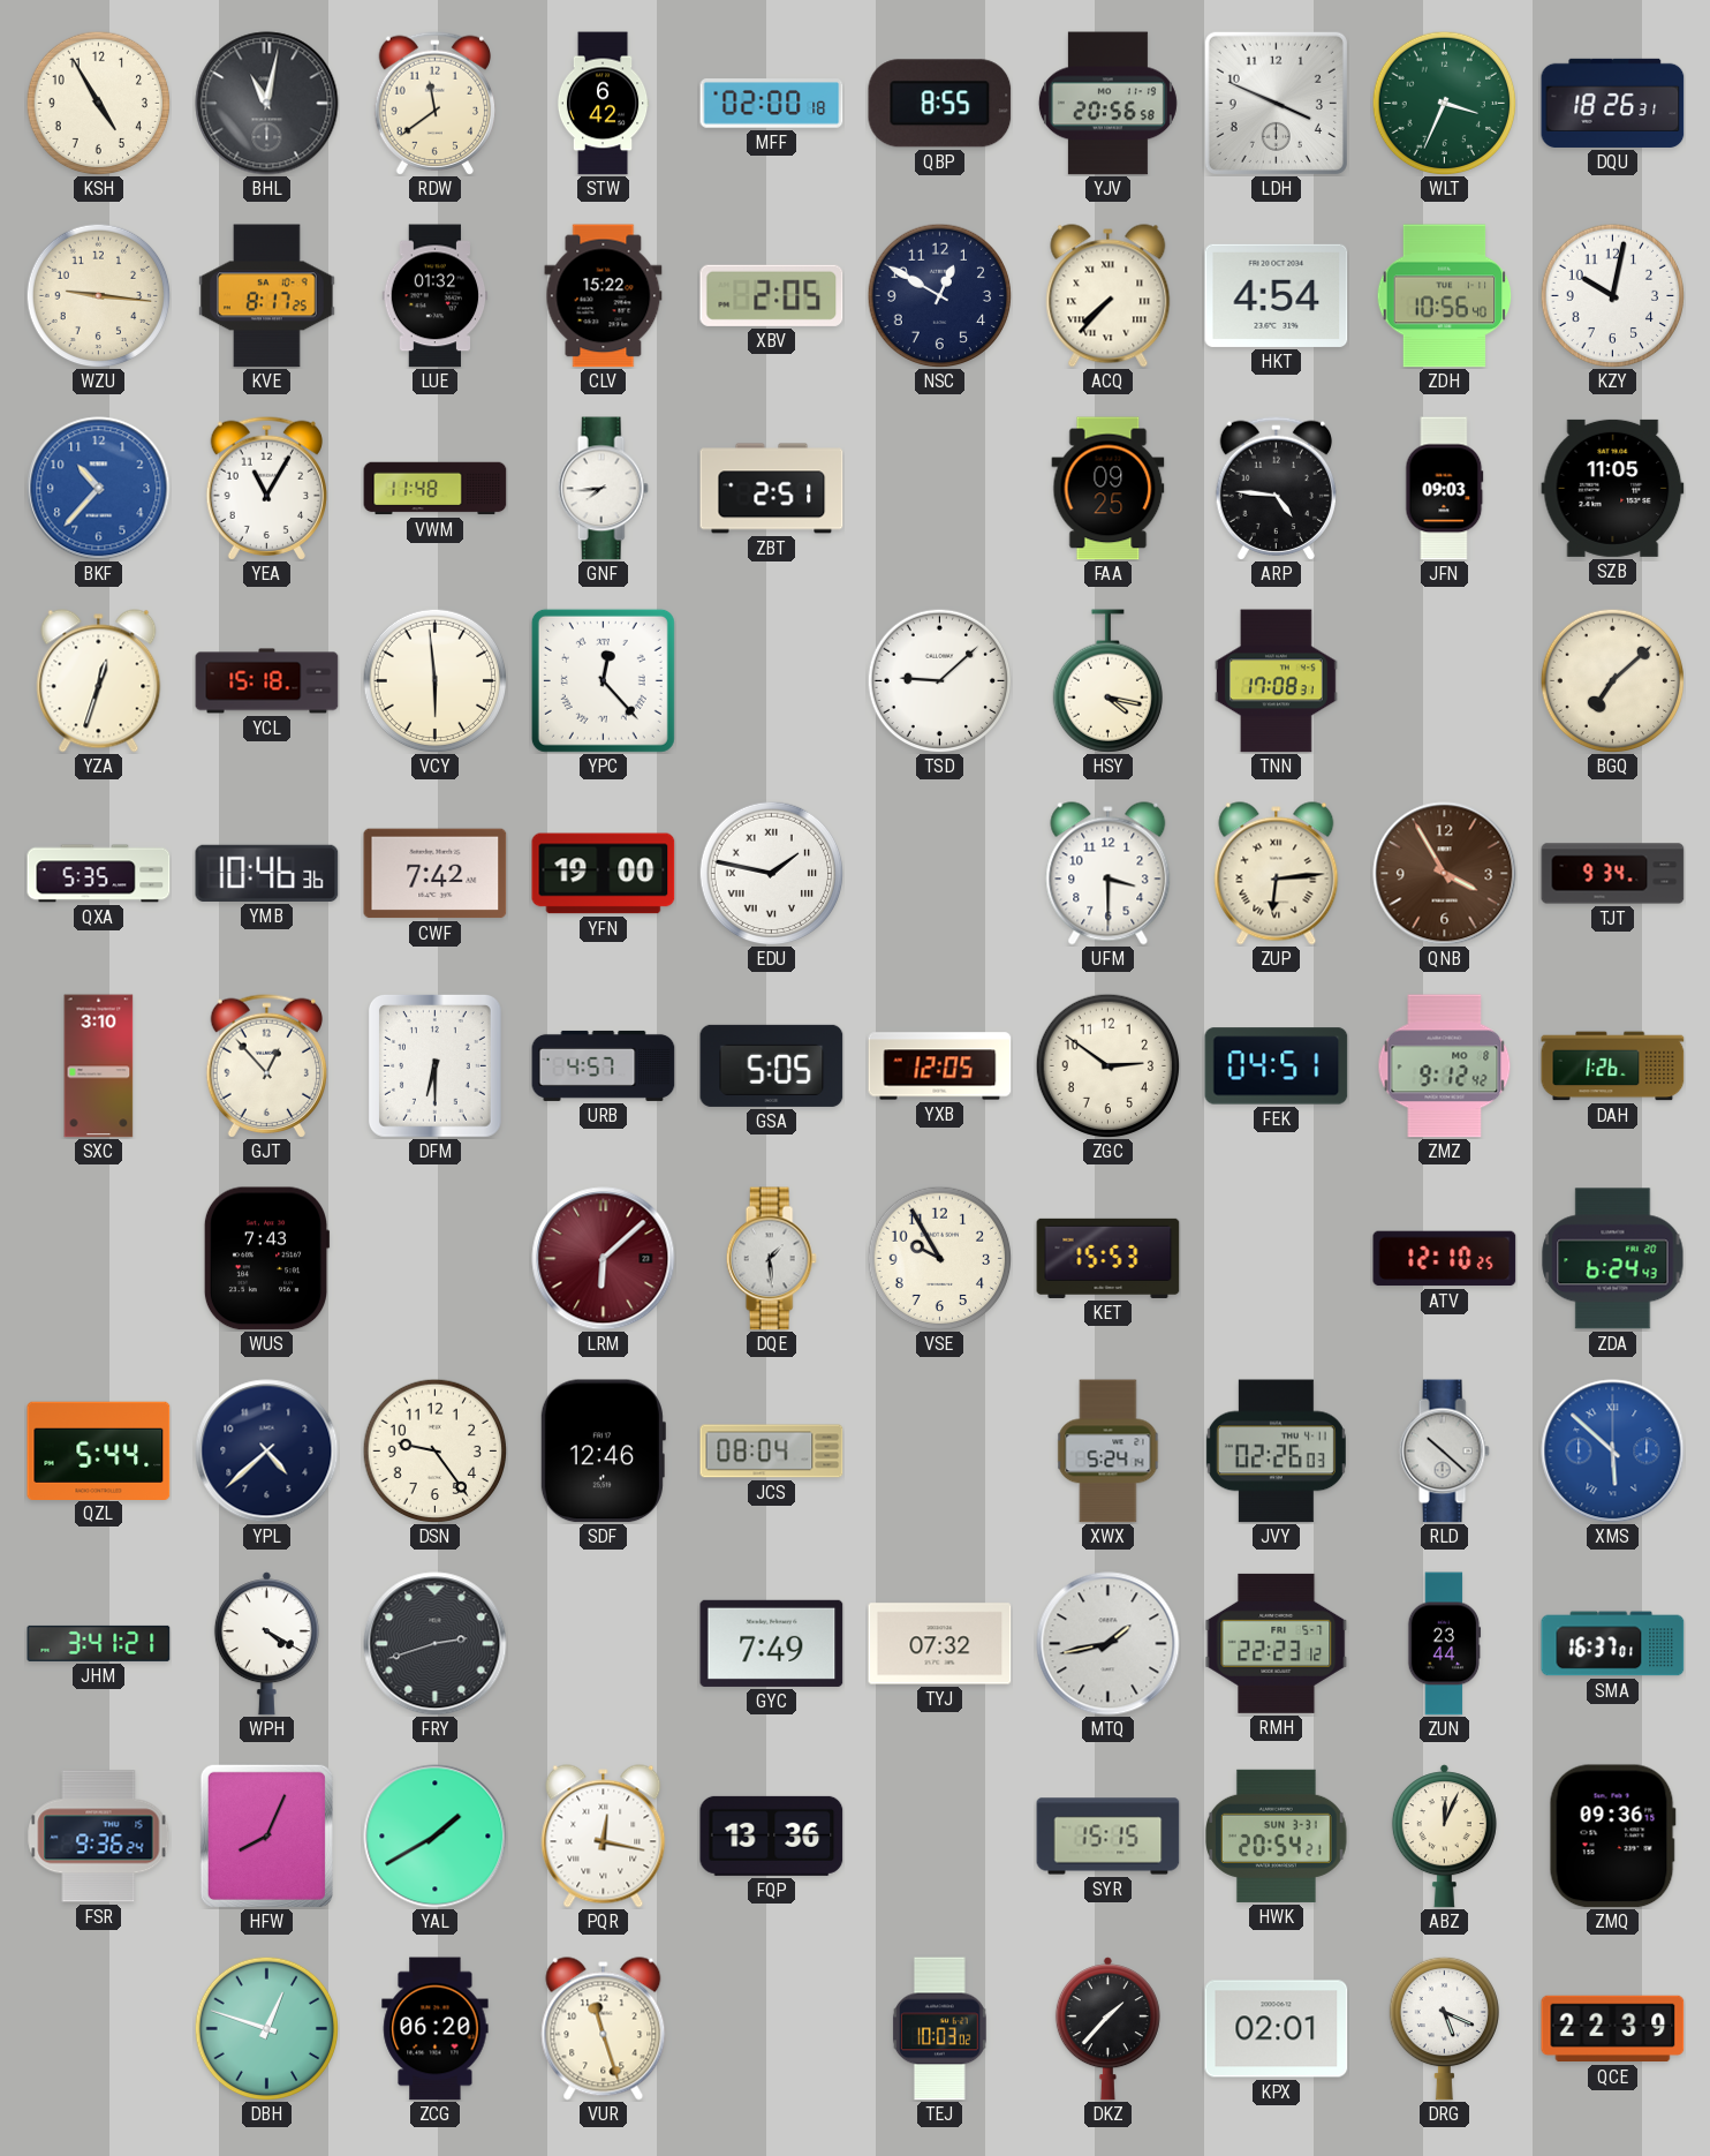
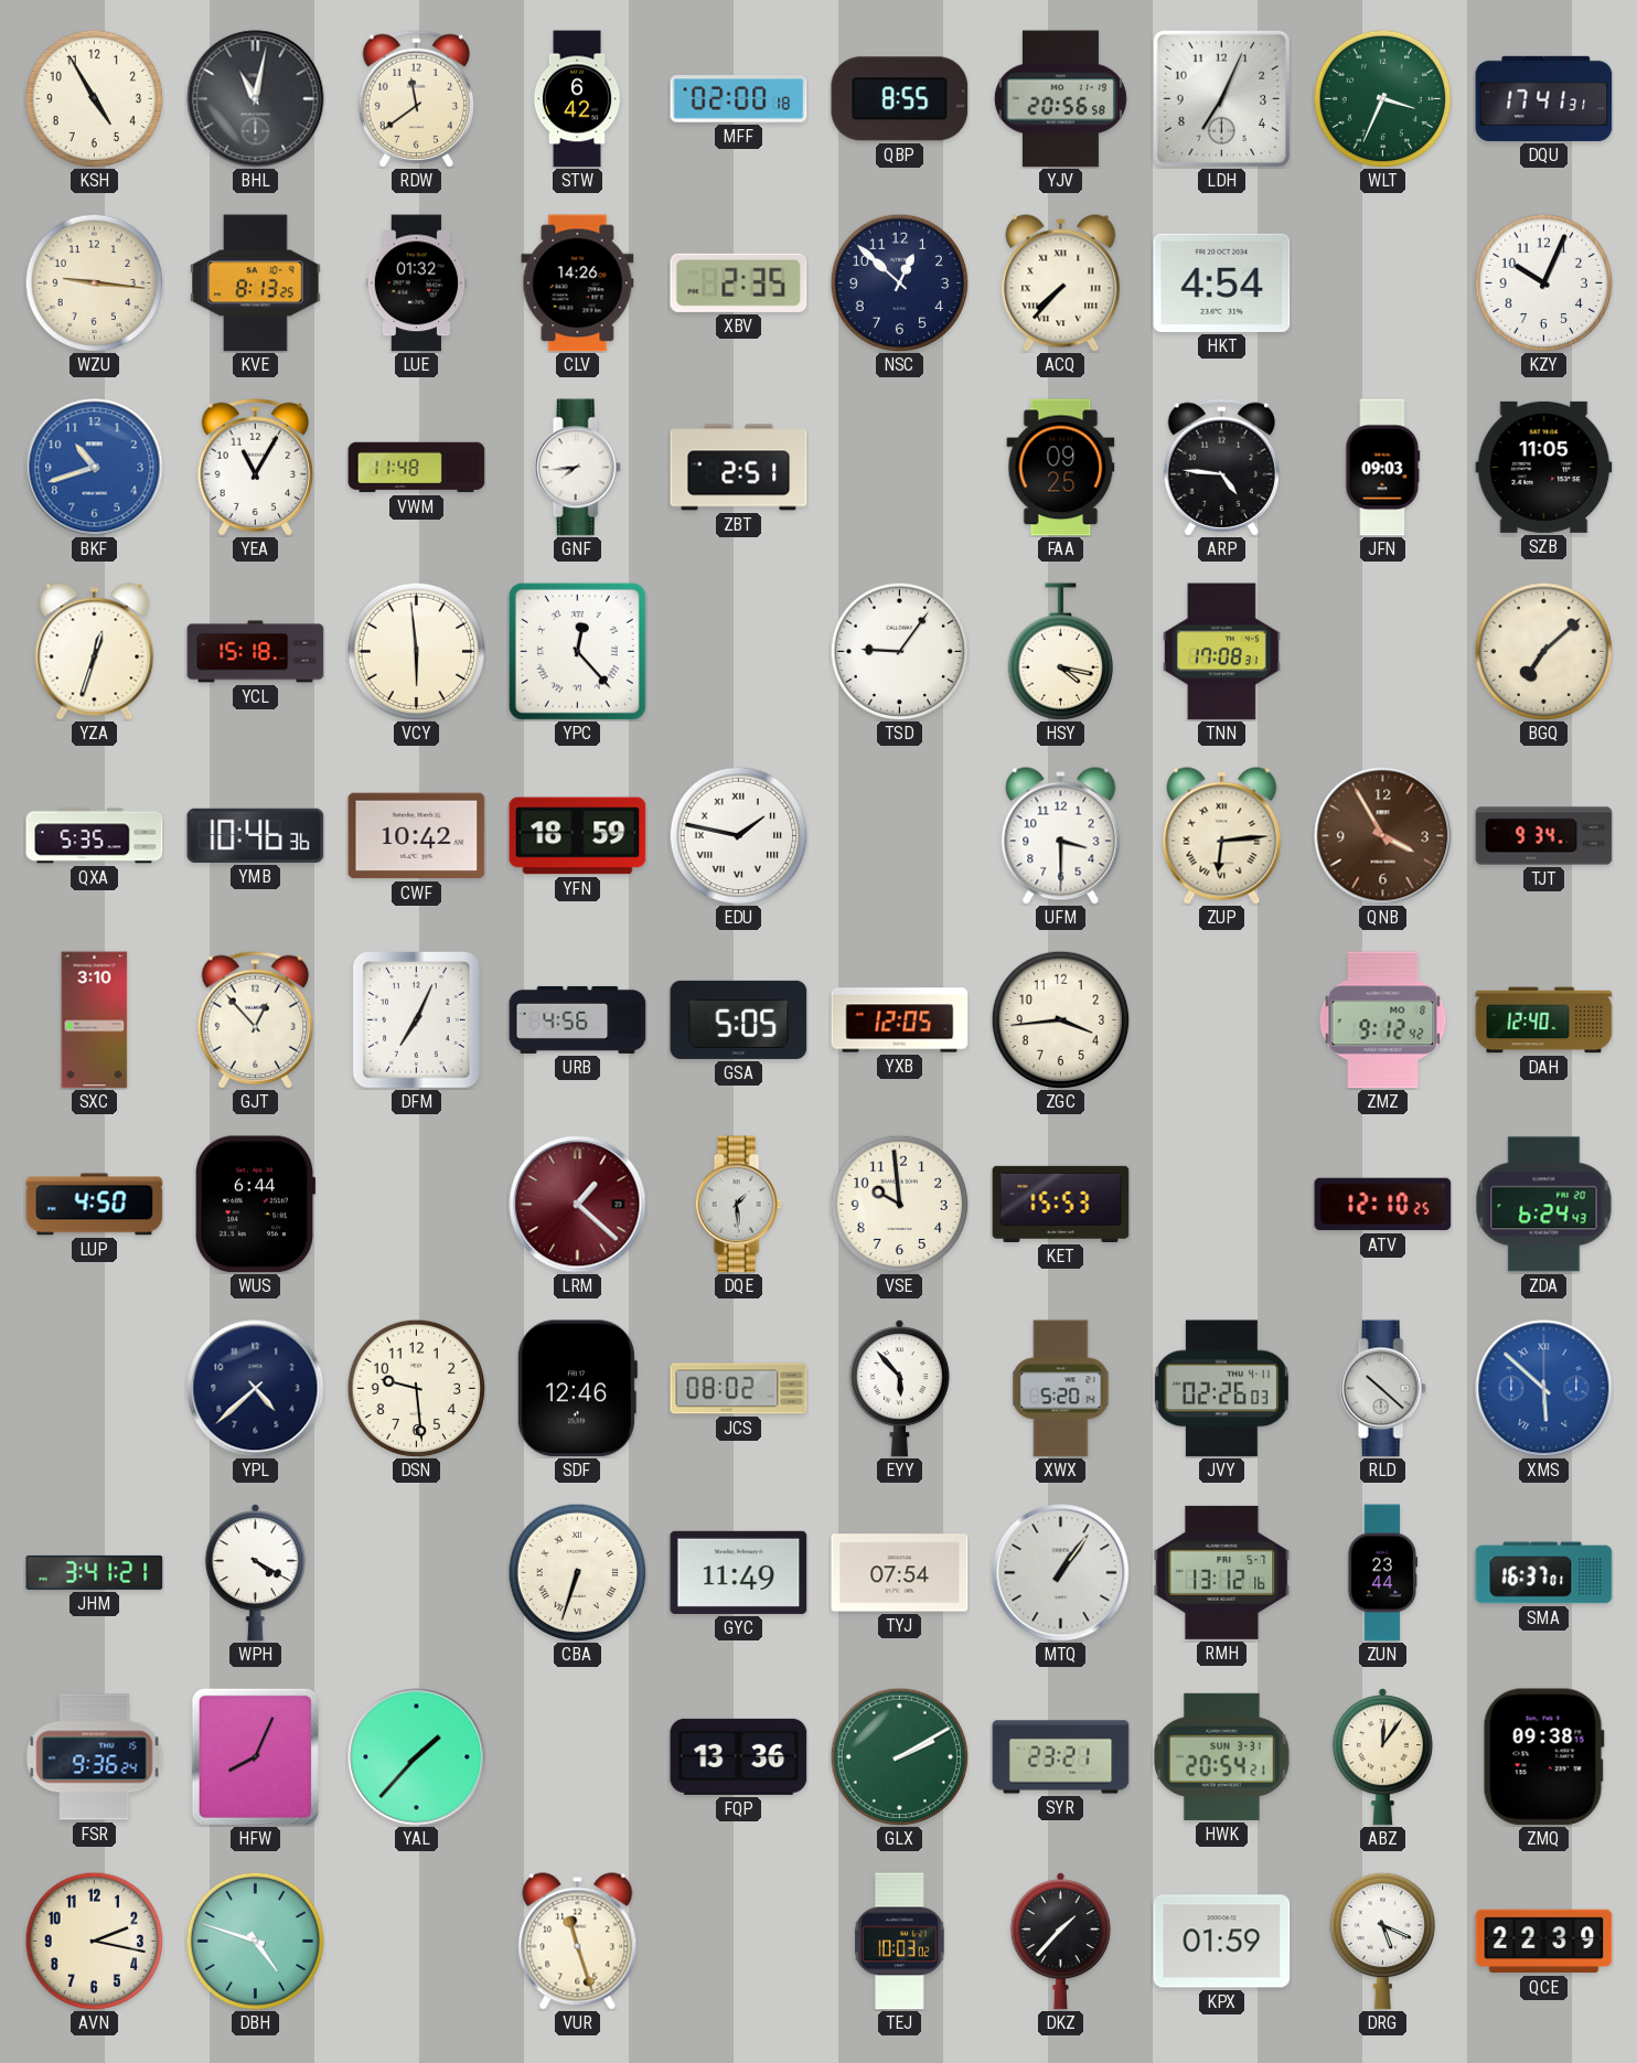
LDH: 3:49 -> 7:04 (1221, 98)
DQU: 18:26 -> 17:41 (1544, 98)
KVE: 8:17 -> 8:13 (256, 284)
CLV: 15:22 -> 14:26 (578, 284)
XBV: 2:05 -> 2:35 (739, 282)
NSC: 12:50 -> 12:52 (899, 282)
ZDH: 10:56 -> none (1445, 296)
KZY: 10:02 -> 10:04 (1543, 282)
BKF: 10:37 -> 10:42 (95, 468)
TSD: 9:08 -> 9:06 (899, 651)
CWF: 7:42 -> 10:42 (417, 836)
YFN: 19:00 -> 18:59 (578, 836)
DFM: 6:30 -> 7:04 (416, 1019)
URB: 4:57 -> 4:56 (578, 1019)
ZGC: 2:51 -> 3:44 (1060, 1019)
FEK: 04:51 -> none (1277, 1066)
DAH: 1:26 -> 12:40 (1544, 1020)
LUP: none -> 4:50 (95, 1205)
WUS: 7:43 -> 6:44 (255, 1205)
LRM: 6:08 -> 1:22 (578, 1205)
VSE: 9:55 -> 9:59 (899, 1204)
QZL: 5:44 -> none (99, 1450)
DSN: 9:24 -> 9:29 (416, 1388)
JCS: 08:04 -> 08:02 (739, 1389)
EYY: none -> 5:53 (899, 1389)
XWX: 5:24 -> 5:20 (1061, 1389)
FRY: 2:42 -> none (436, 1644)
CBA: none -> 6:33 (577, 1572)
GYC: 7:49 -> 11:49 (739, 1572)
TYJ: 07:32 -> 07:54 (900, 1573)
MTQ: 1:43 -> 1:06 (1061, 1573)
RMH: 22:23 -> 13:12 (1222, 1572)
YAL: 1:40 -> 1:37 (417, 1757)
PQR: 12:17 -> none (604, 1837)
GLX: none -> 2:10 (899, 1756)
SYR: 15:15 -> 23:21 (1061, 1757)
ABZ: 12:04 -> 12:06 (1382, 1757)
ZMQ: 09:36 -> 09:38 (1543, 1757)
AVN: none -> 2:17 (94, 1941)
DBH: 12:48 -> 4:48 (255, 1941)
ZCG: 06:20 -> none (436, 2029)
KPX: 02:01 -> 01:59 (1222, 1942)
